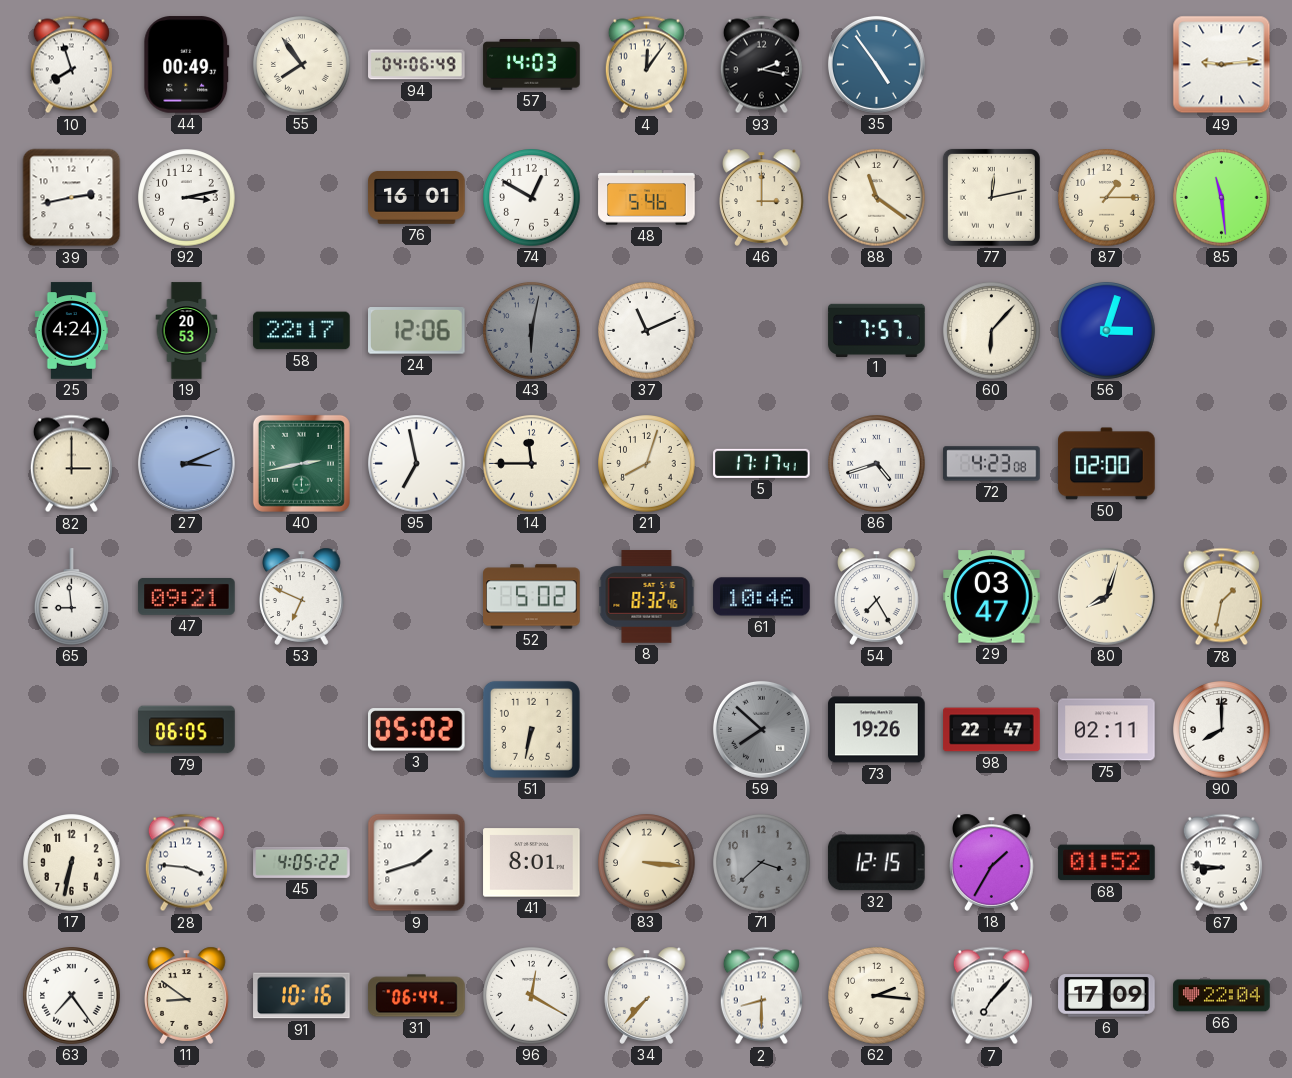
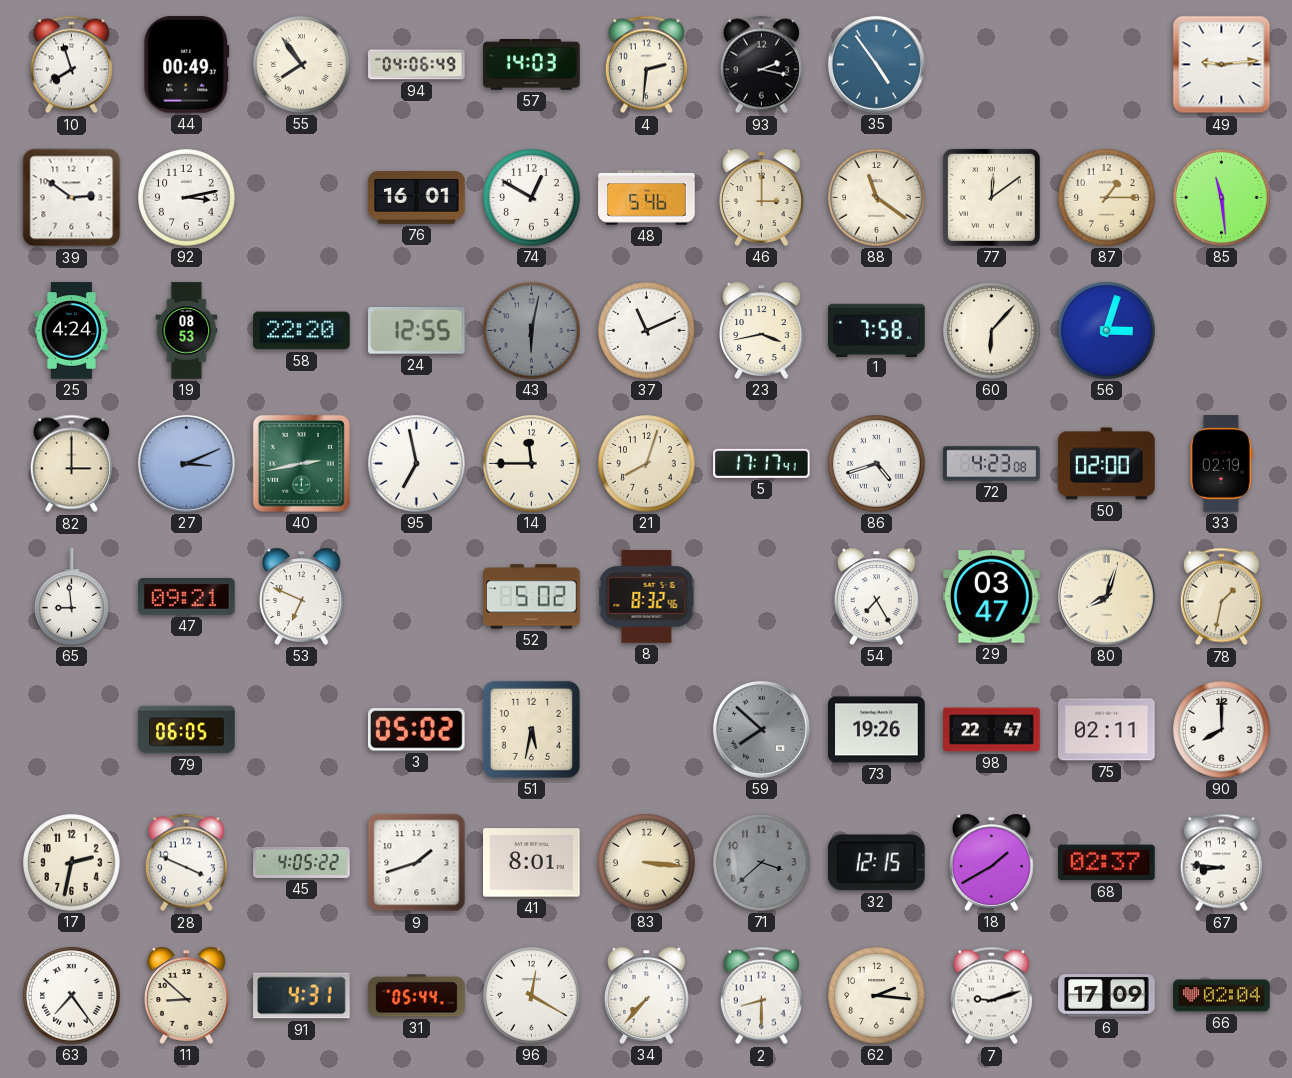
4: 12:06 -> 2:31 (646, 65)
39: 2:43 -> 2:51 (72, 198)
77: 12:13 -> 12:09 (991, 197)
19: 20:53 -> 08:53 (187, 331)
58: 22:17 -> 22:20 (302, 331)
24: 12:06 -> 12:55 (417, 331)
23: none -> 3:43 (762, 330)
1: 7:57 -> 7:58 (877, 330)
33: none -> 02:19 (1221, 464)
61: 10:46 -> none (762, 597)
51: 6:32 -> 5:32 (531, 729)
17: 6:32 -> 2:32 (72, 863)
28: 3:46 -> 3:49 (186, 863)
18: 1:35 -> 1:40 (992, 862)
68: 01:52 -> 02:37 (1107, 863)
11: 8:51 -> 8:52 (187, 995)
91: 10:16 -> 4:31 (302, 996)
31: 06:44 -> 05:44 (417, 996)
7: 7:07 -> 9:12 (991, 996)
66: 22:04 -> 02:04 (1222, 996)
